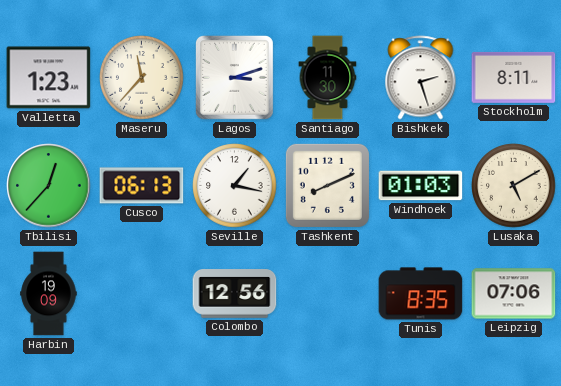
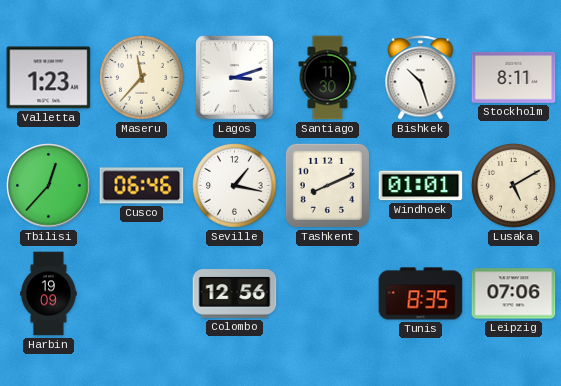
Bishkek: 2:27 -> 10:27 (421, 78)
Cusco: 06:13 -> 06:46 (142, 186)
Windhoek: 01:03 -> 01:01 (421, 186)
